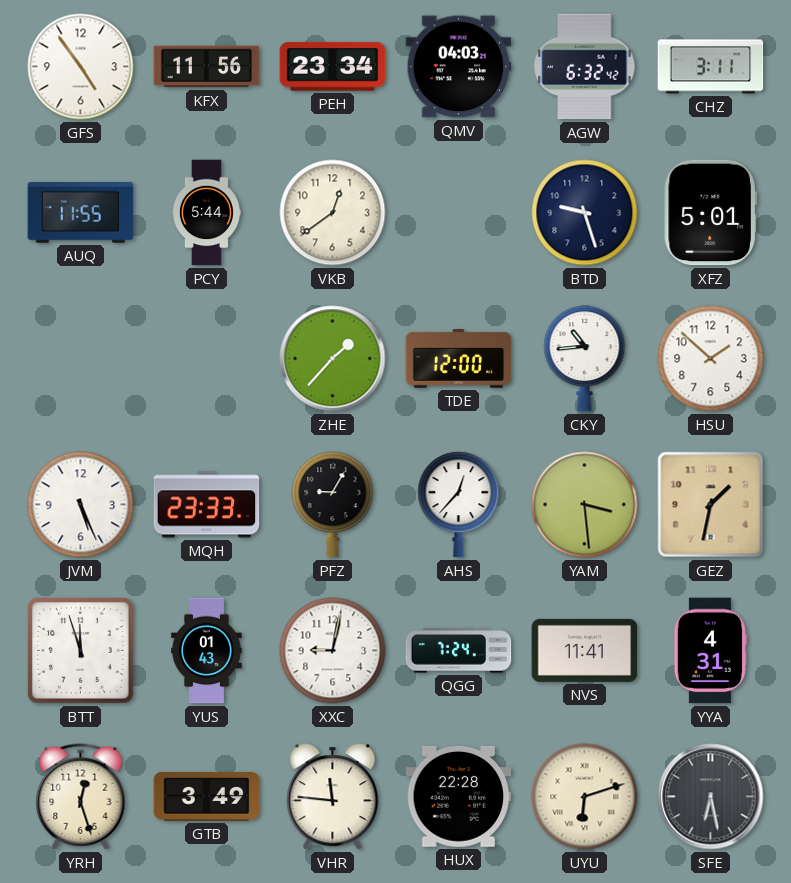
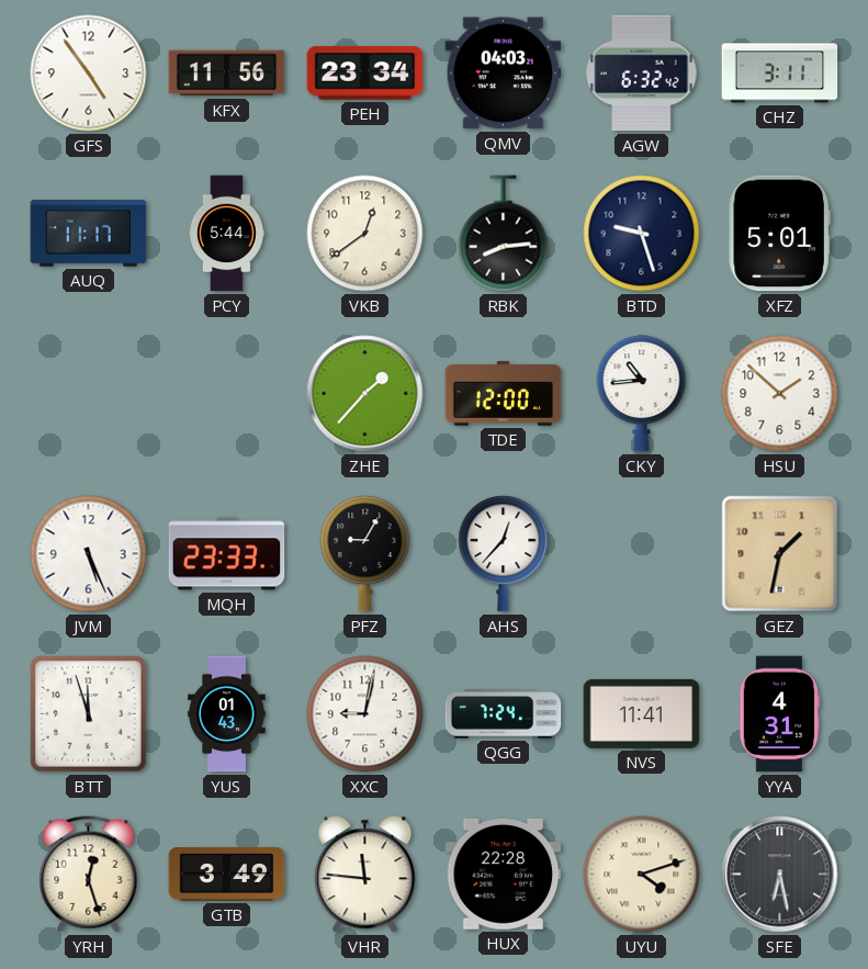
AUQ: 11:55 -> 11:17 (89, 234)
RBK: none -> 8:14 (504, 234)
YAM: 3:29 -> none (585, 505)
UYU: 6:12 -> 4:12 (642, 875)
